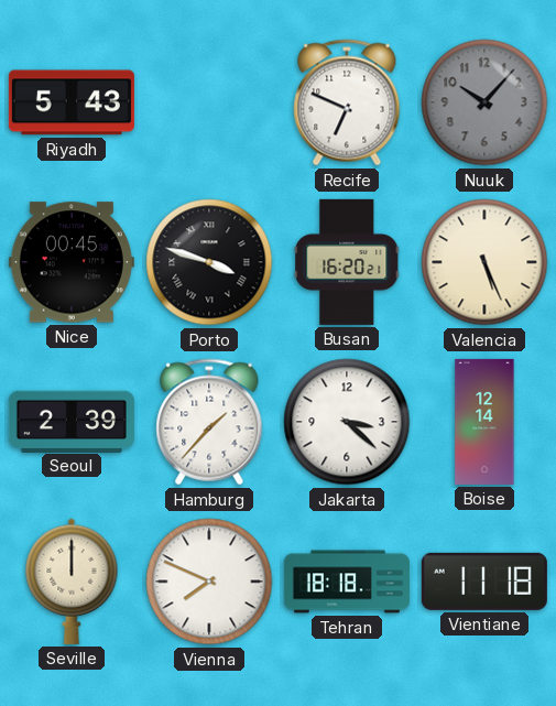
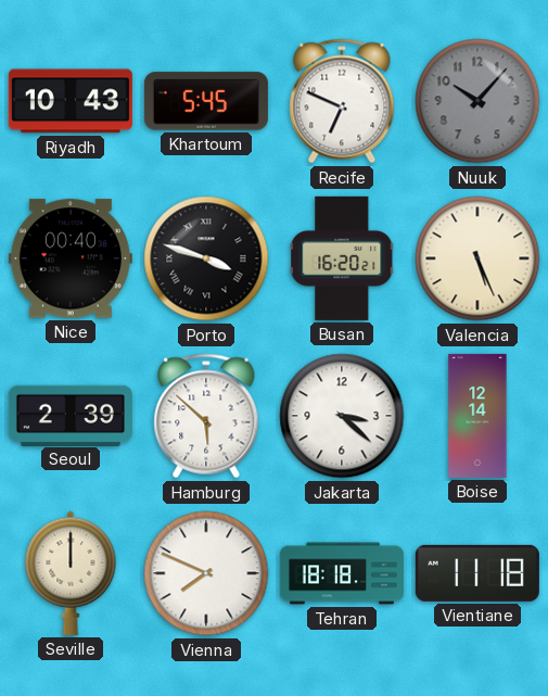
Riyadh: 5:43 -> 10:43 (71, 101)
Khartoum: none -> 5:45 (206, 101)
Nice: 00:45 -> 00:40 (71, 258)
Hamburg: 1:37 -> 5:52 (206, 416)
